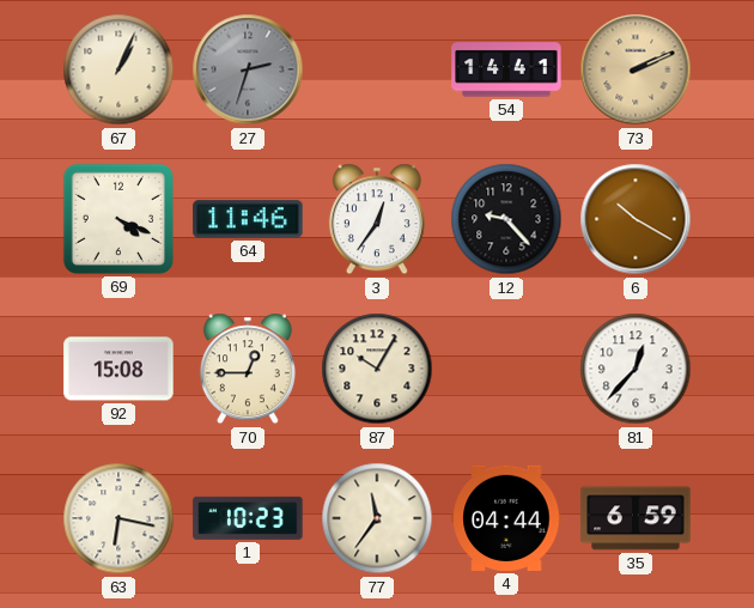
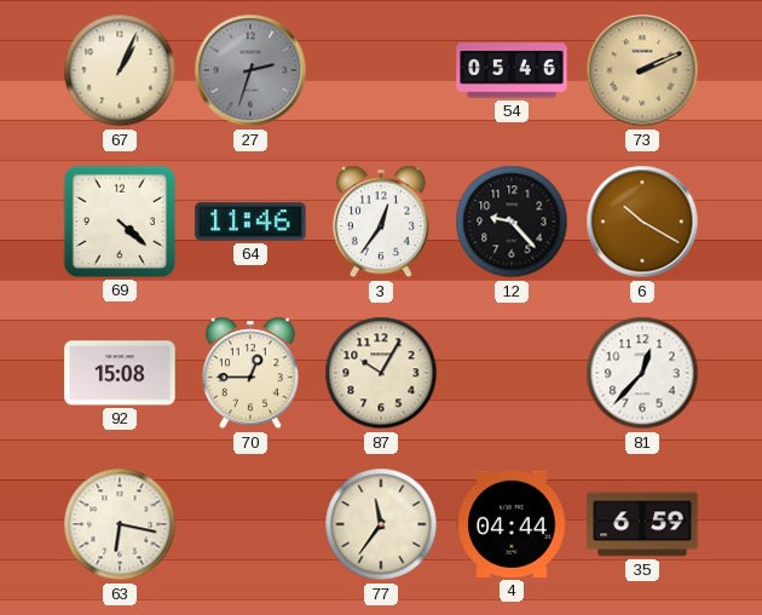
54: 14:41 -> 05:46 (512, 70)
69: 4:19 -> 4:22 (120, 222)
1: 10:23 -> none (248, 518)
